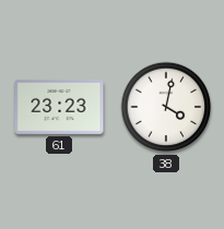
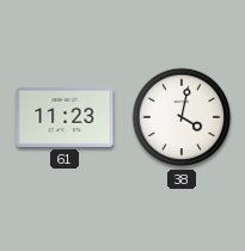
61: 23:23 -> 11:23 (65, 117)
